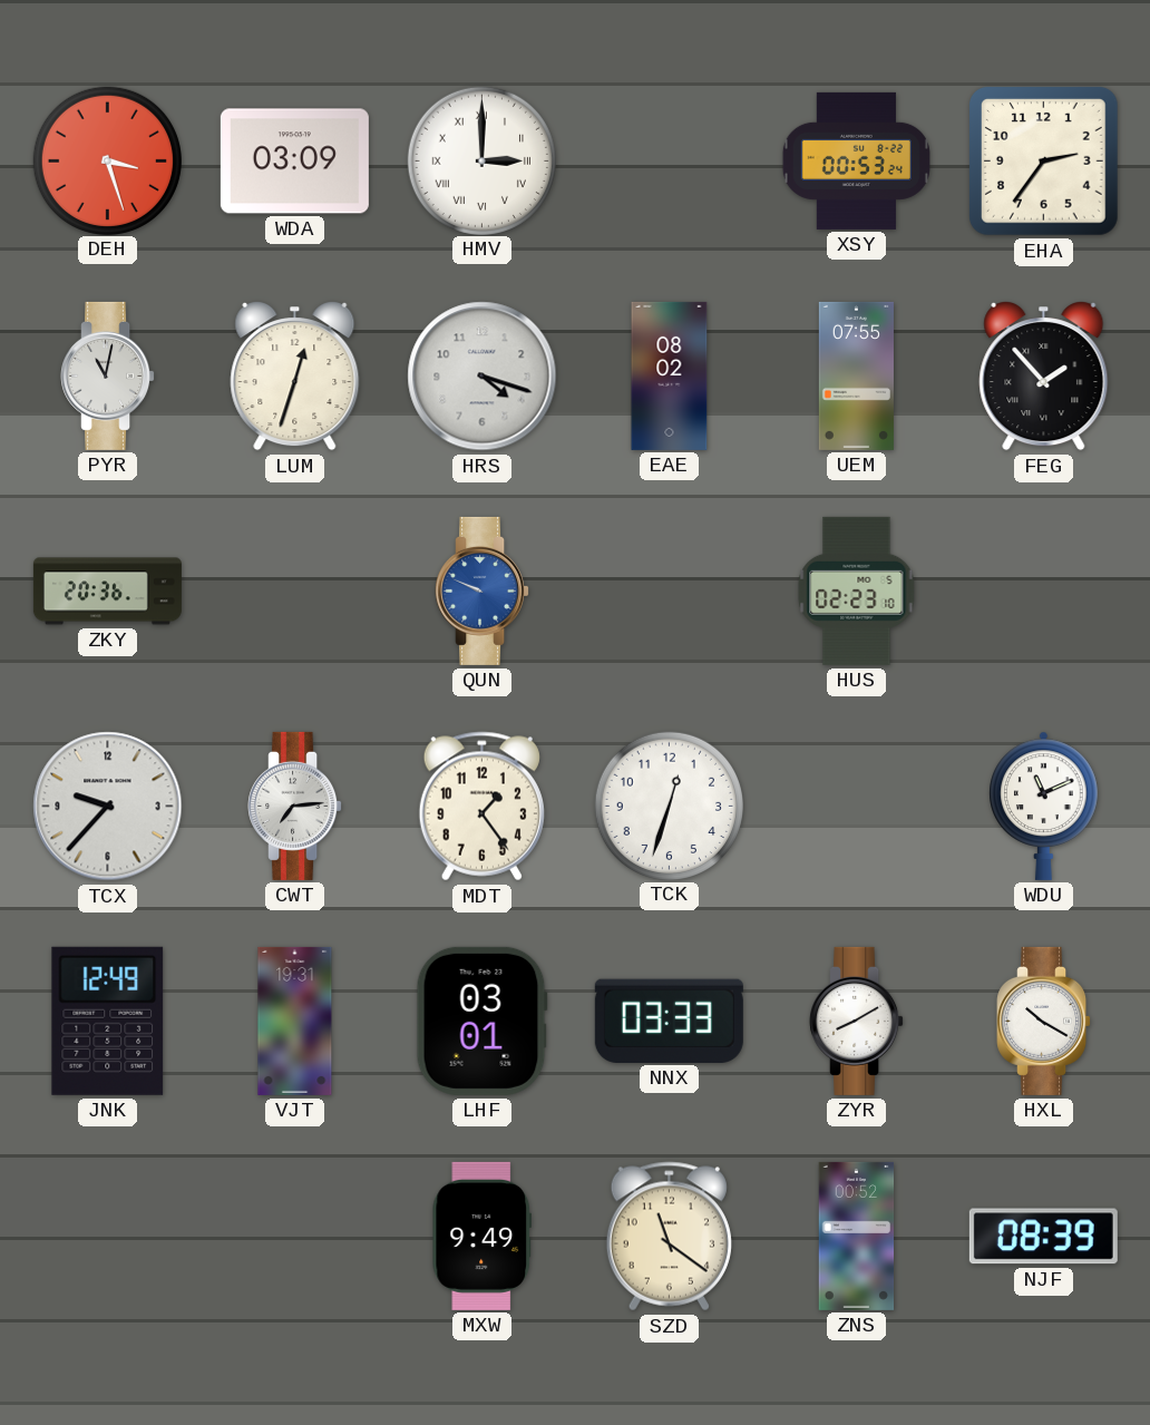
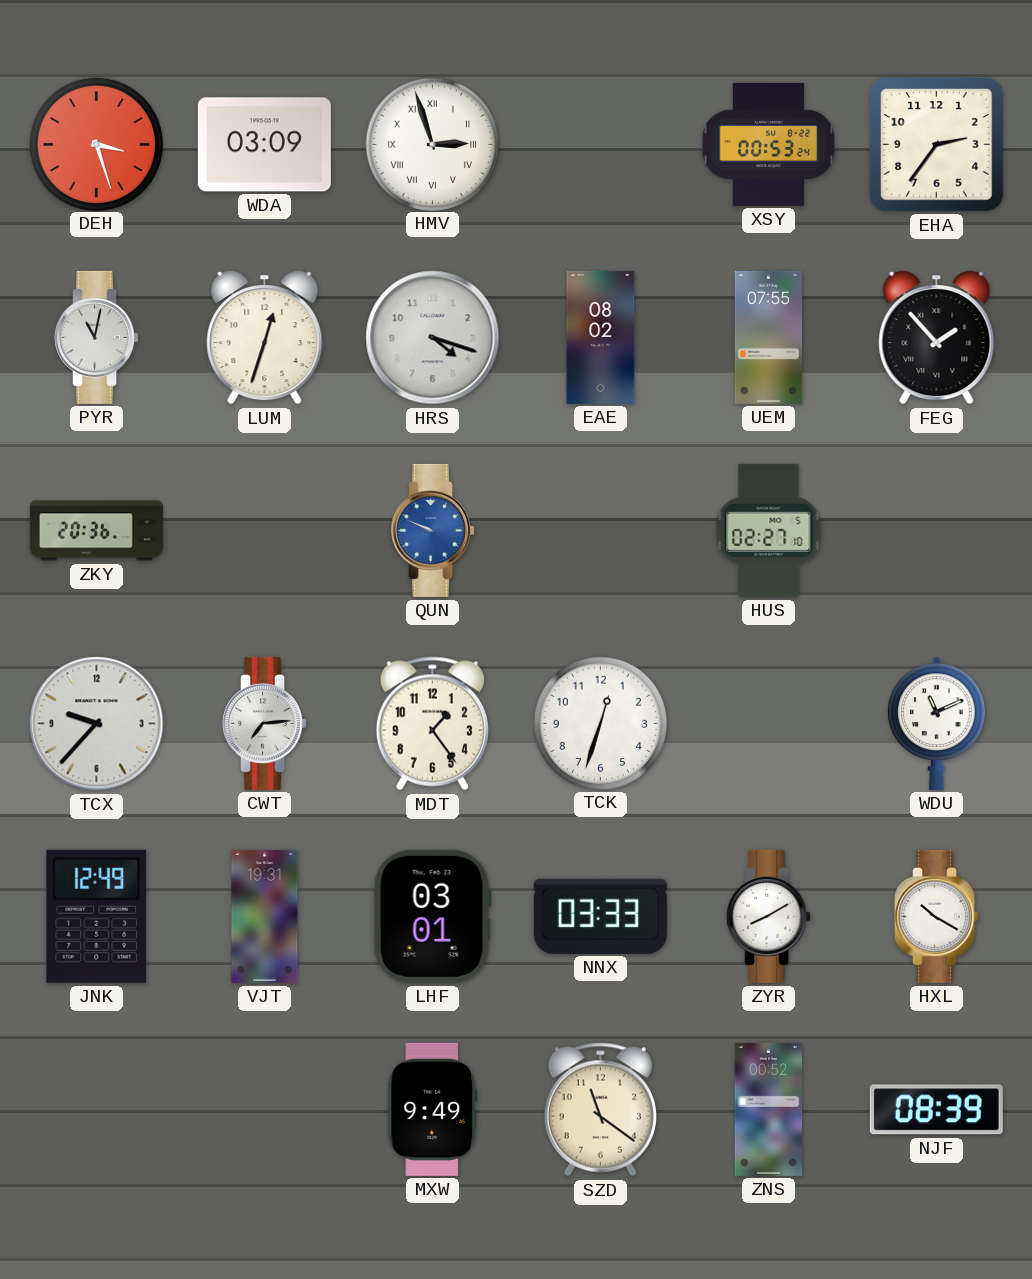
HMV: 3:00 -> 2:57 (432, 144)
HUS: 02:23 -> 02:27 (769, 530)
